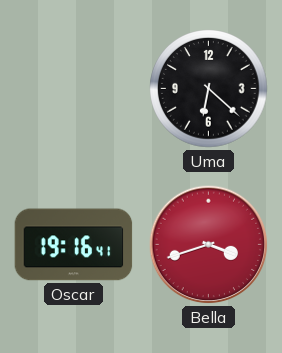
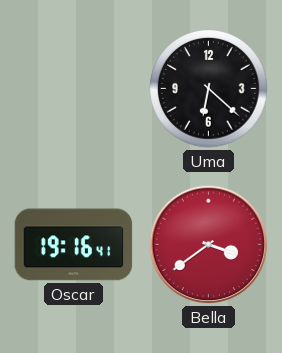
Bella: 3:42 -> 3:39 (209, 245)
